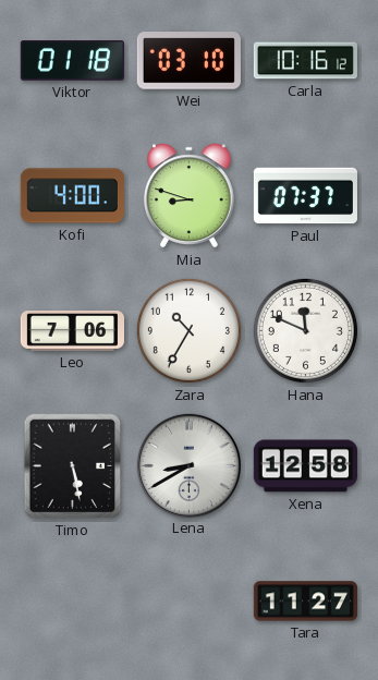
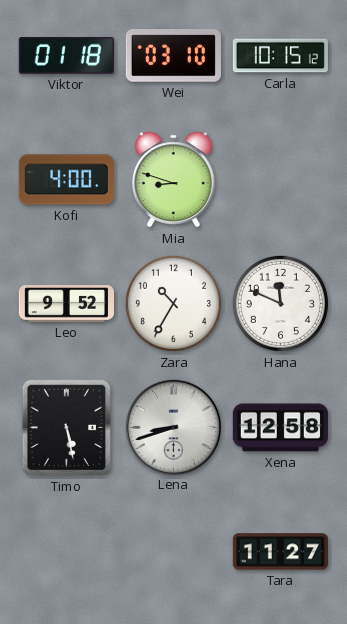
Carla: 10:16 -> 10:15 (280, 56)
Paul: 07:37 -> none (305, 196)
Leo: 7:06 -> 9:52 (66, 304)
Lena: 8:40 -> 8:42 (173, 427)
